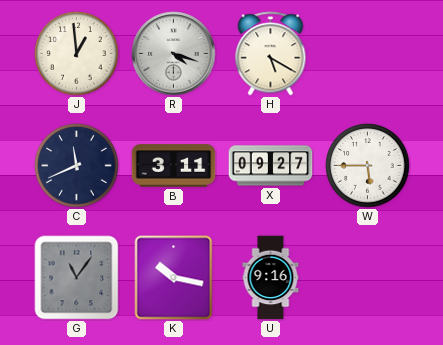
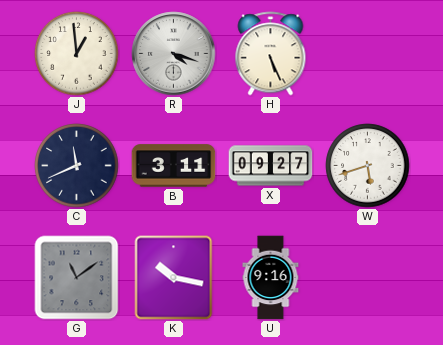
H: 5:20 -> 5:26 (271, 54)
W: 5:45 -> 5:42 (368, 166)
G: 11:06 -> 11:09 (77, 278)
